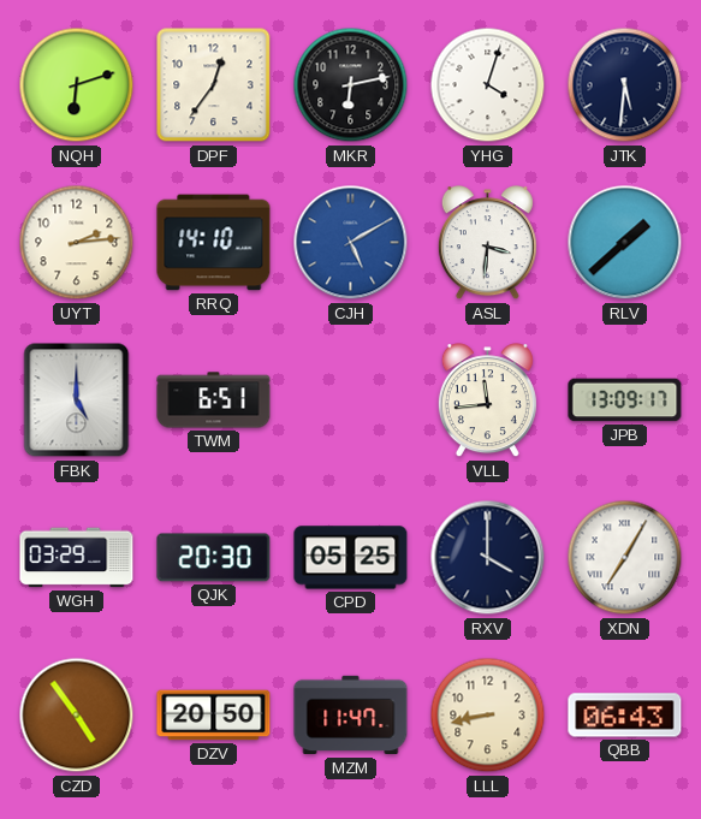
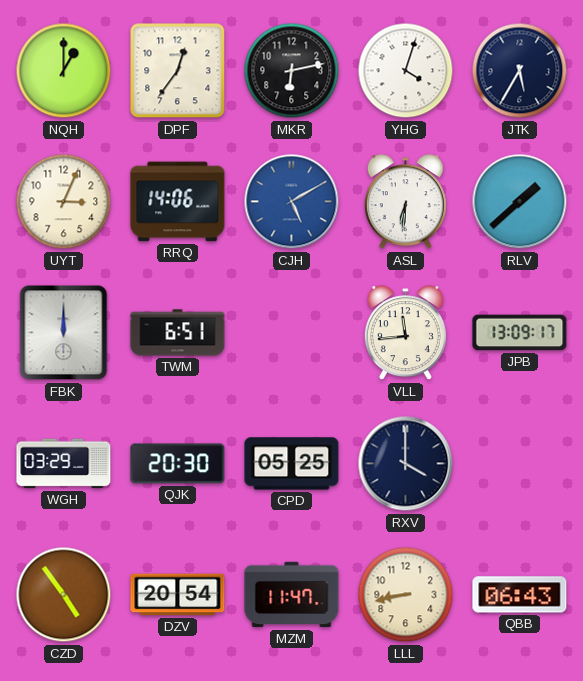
NQH: 6:12 -> 1:00 (64, 71)
JTK: 5:31 -> 5:35 (520, 71)
UYT: 2:14 -> 3:04 (64, 202)
RRQ: 14:10 -> 14:06 (178, 202)
ASL: 3:31 -> 6:31 (405, 202)
FBK: 5:00 -> 12:00 (64, 333)
XDN: 7:05 -> none (625, 558)
DZV: 20:50 -> 20:54 (178, 595)
